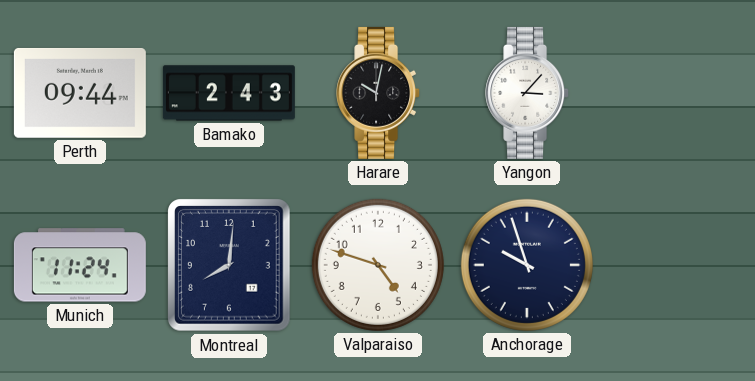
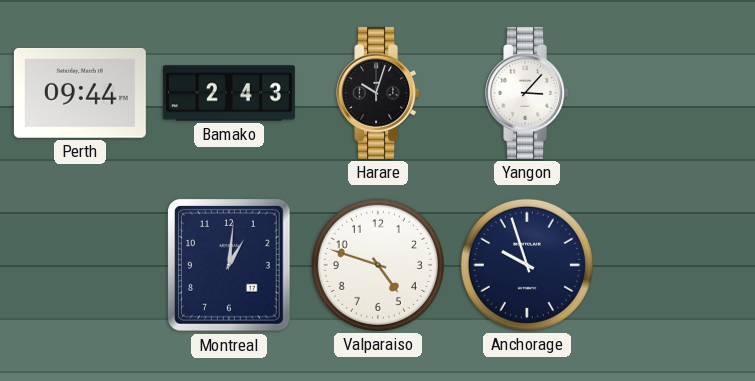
Harare: 10:02 -> 10:03 (379, 93)
Munich: 11:24 -> none (80, 265)
Montreal: 8:01 -> 1:01 (230, 265)
